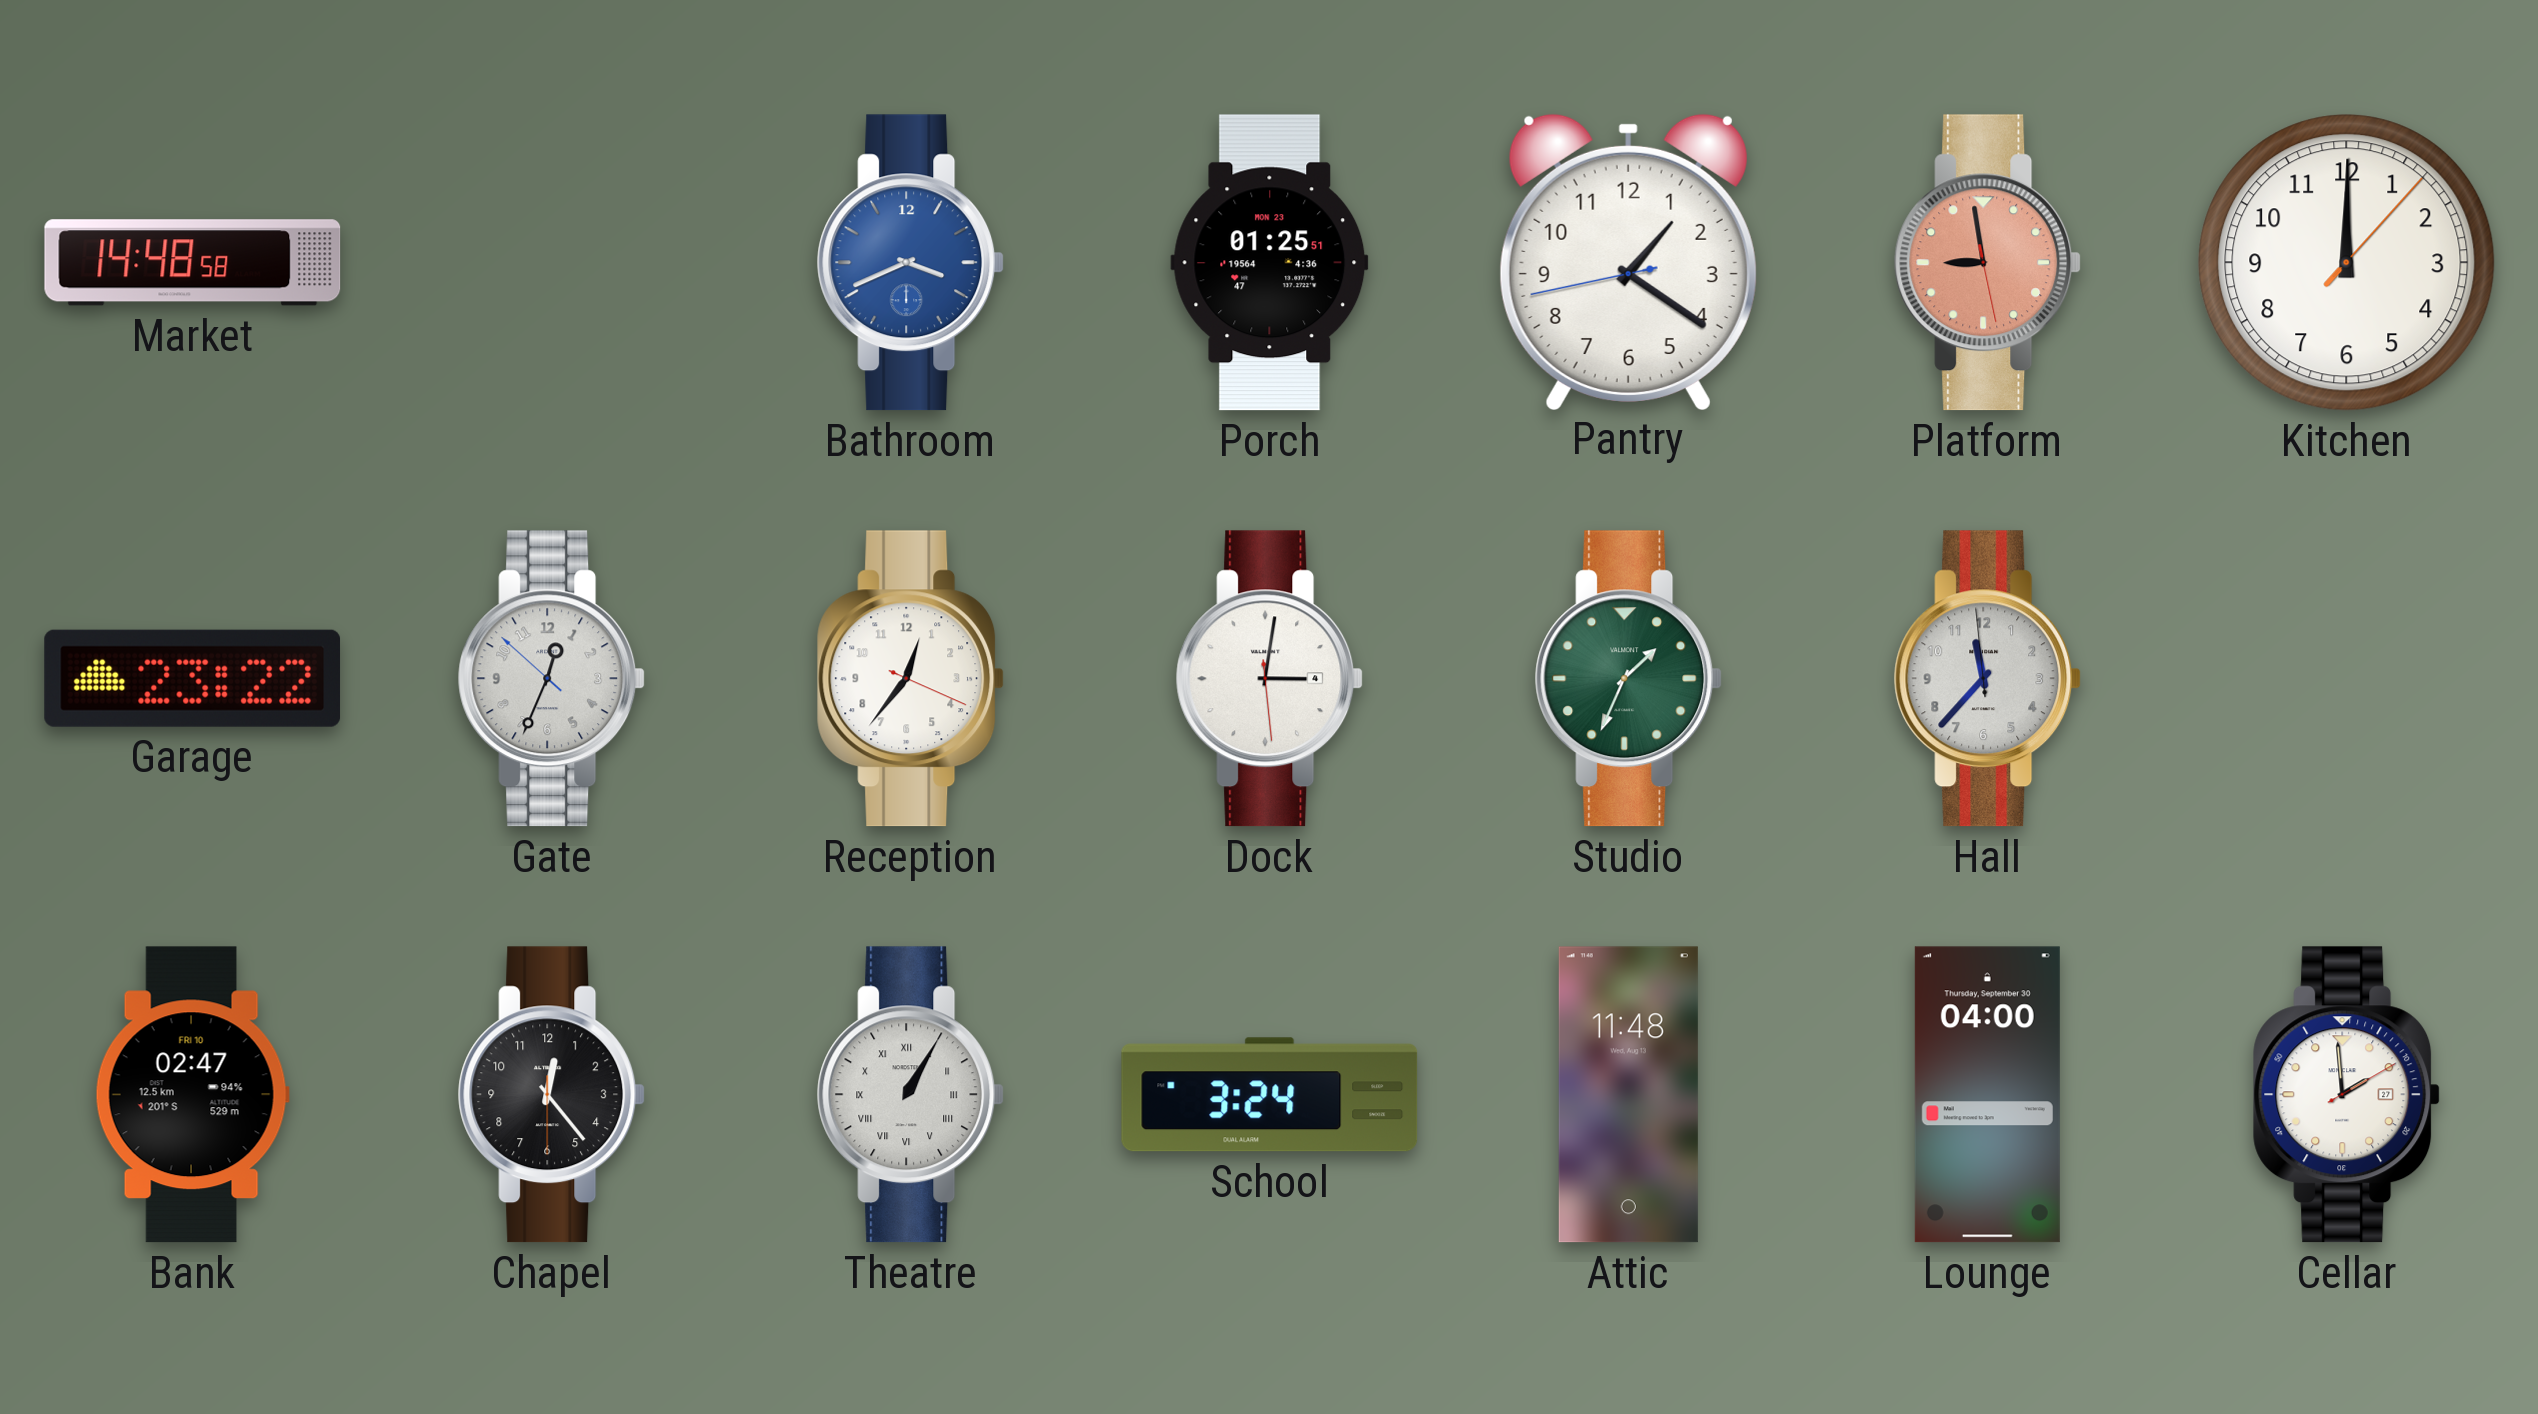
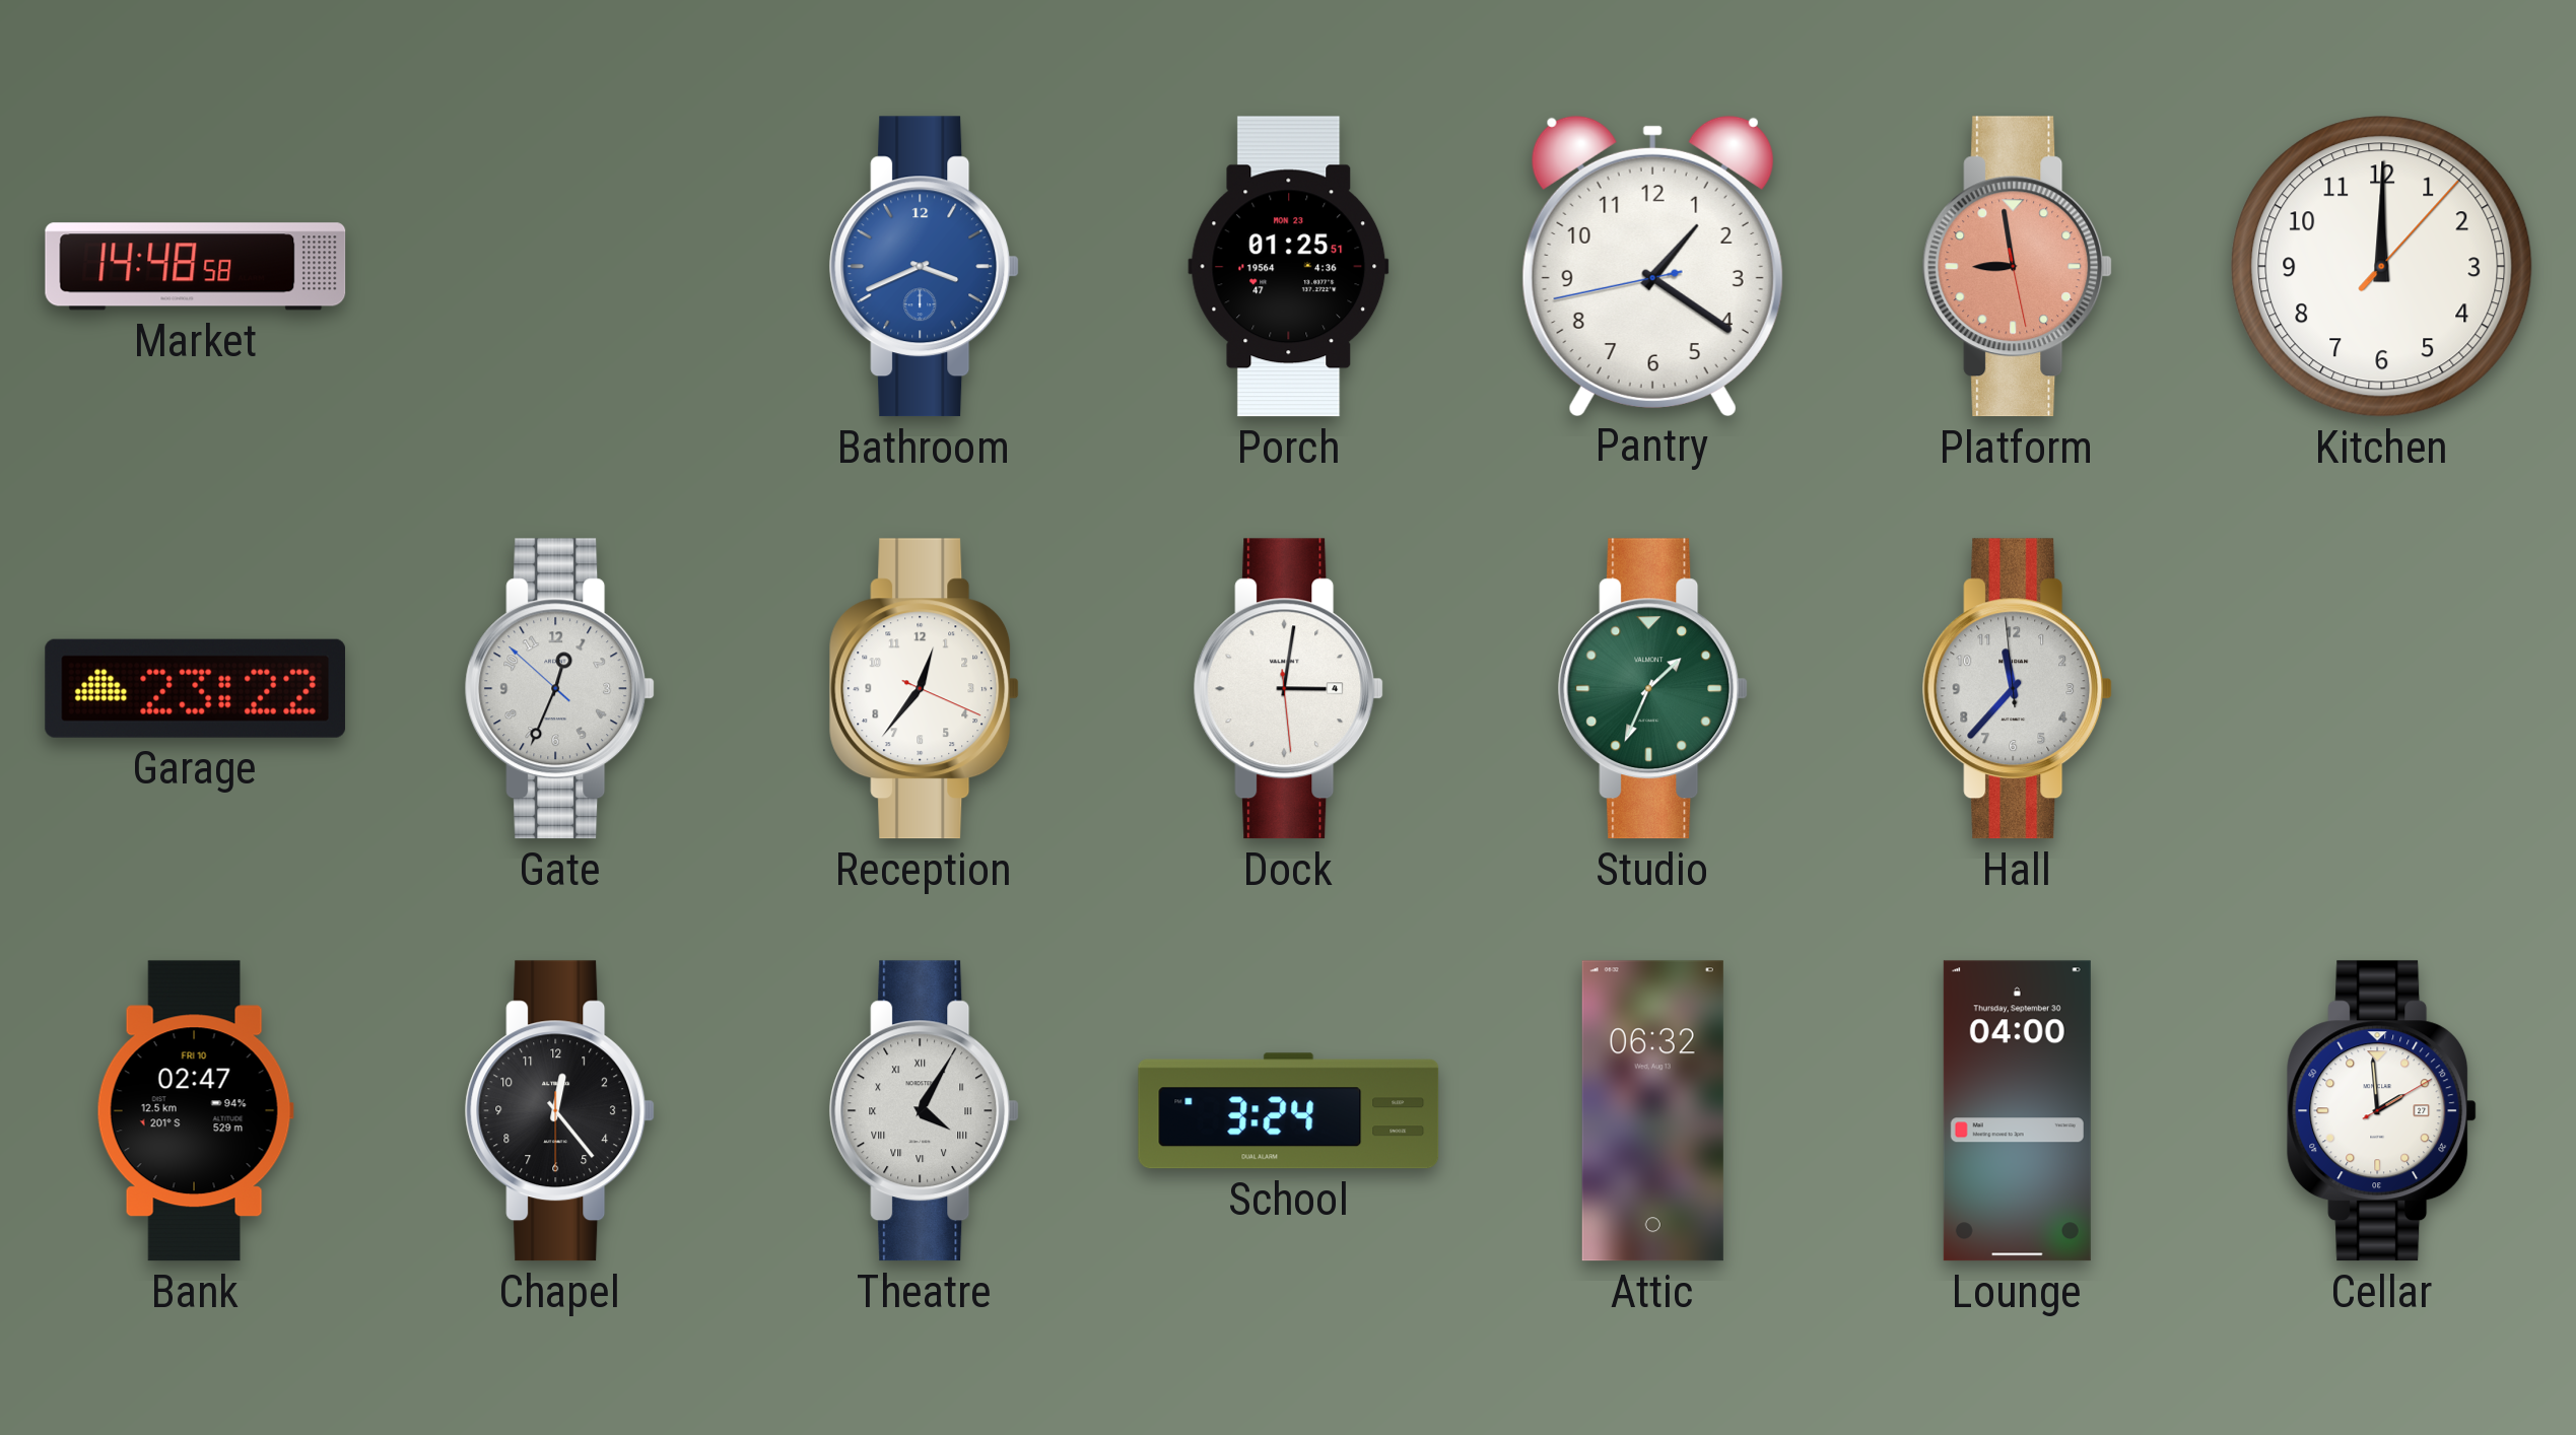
Theatre: 1:05 -> 4:05 (925, 1111)
Attic: 11:48 -> 06:32 (1652, 1111)
